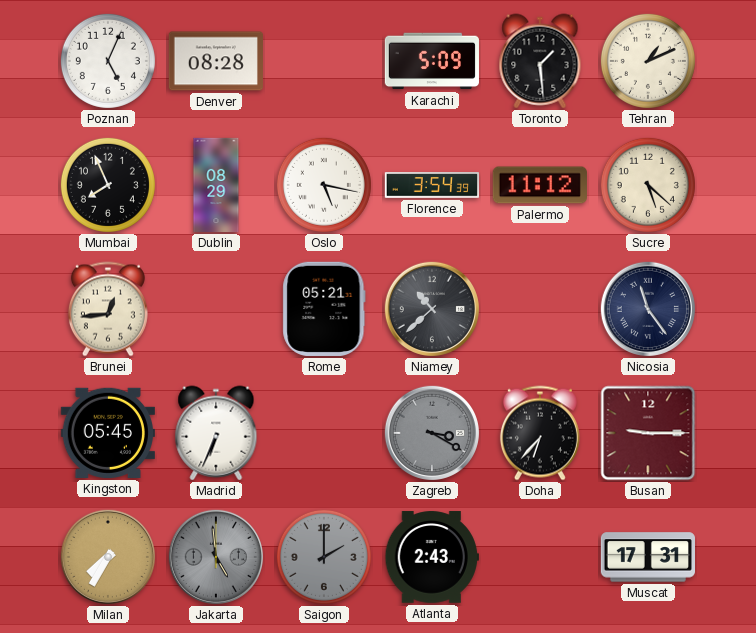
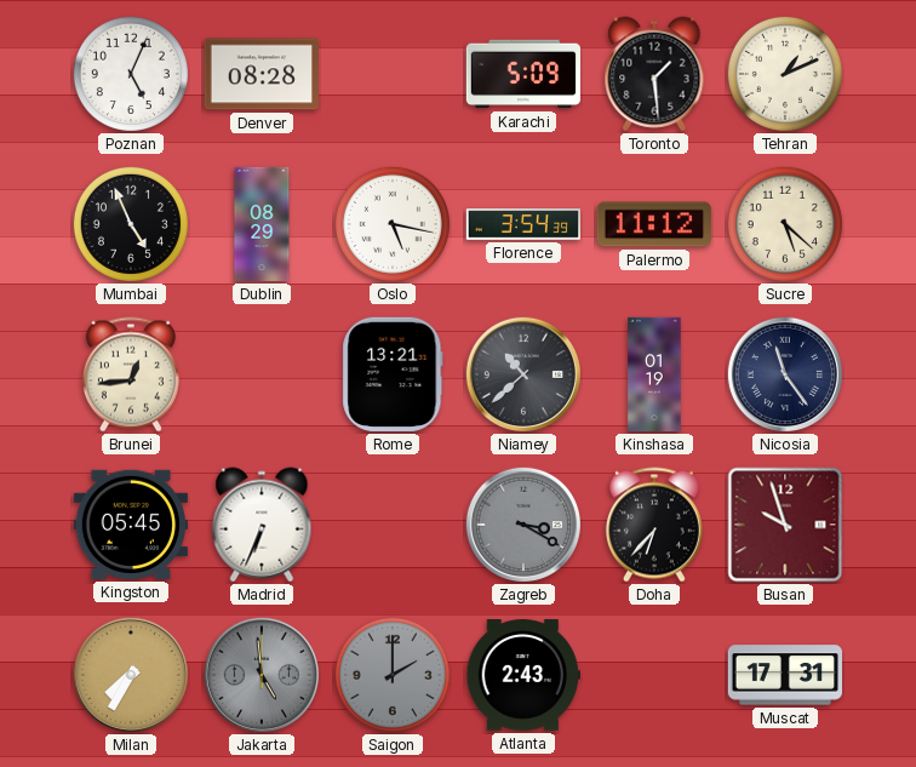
Mumbai: 7:56 -> 4:56 (131, 224)
Rome: 05:21 -> 13:21 (393, 374)
Kinshasa: none -> 01:19 (654, 374)
Busan: 9:15 -> 9:57 (785, 525)
